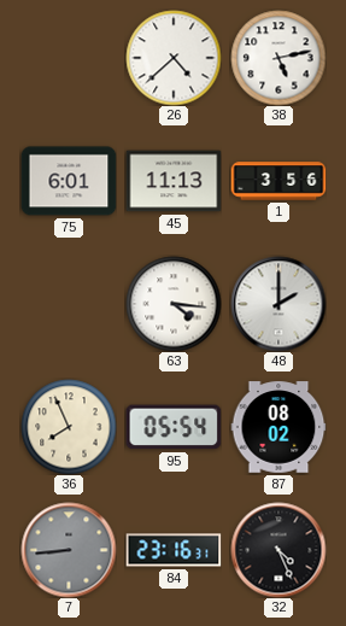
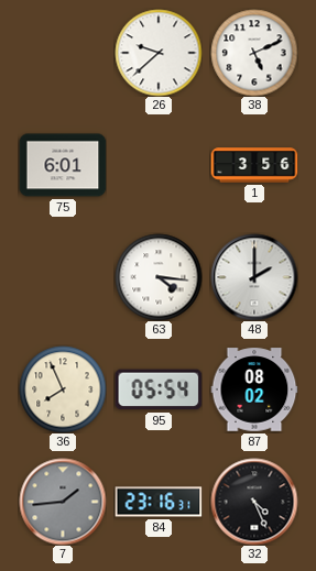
26: 4:38 -> 9:38 (159, 53)
38: 5:13 -> 5:11 (254, 53)
45: 11:13 -> none (174, 181)
7: 8:44 -> 1:44 (63, 502)
